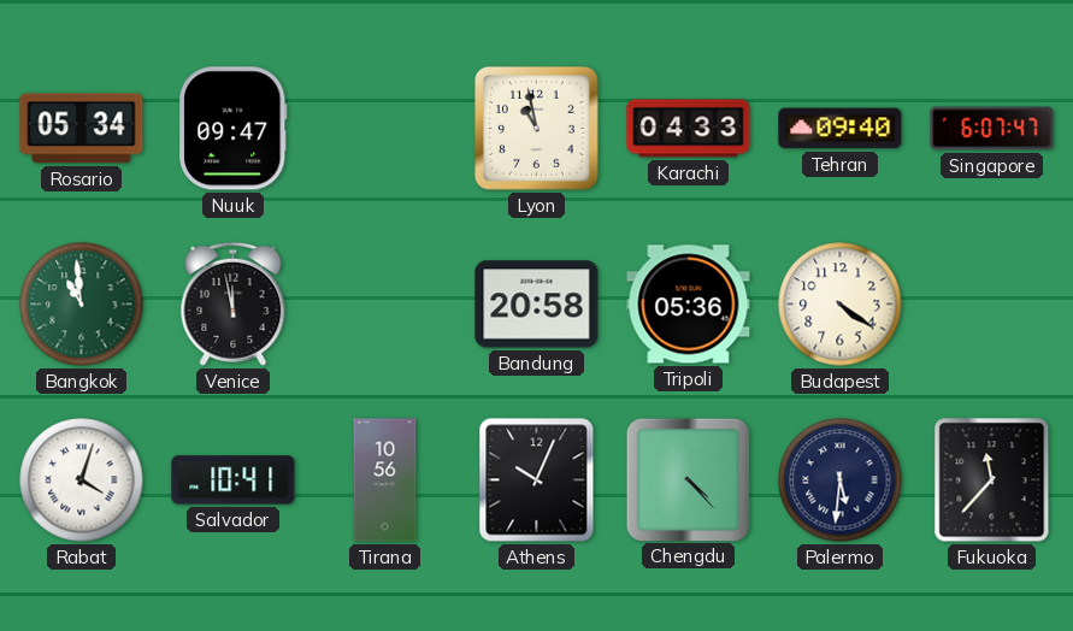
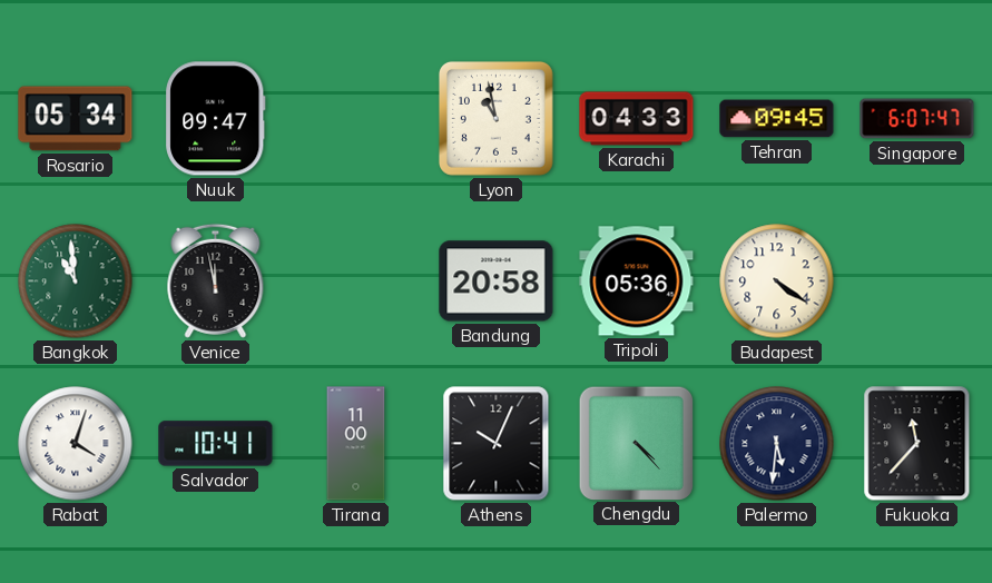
Tehran: 09:40 -> 09:45 (777, 119)
Tirana: 10:56 -> 11:00 (356, 444)
